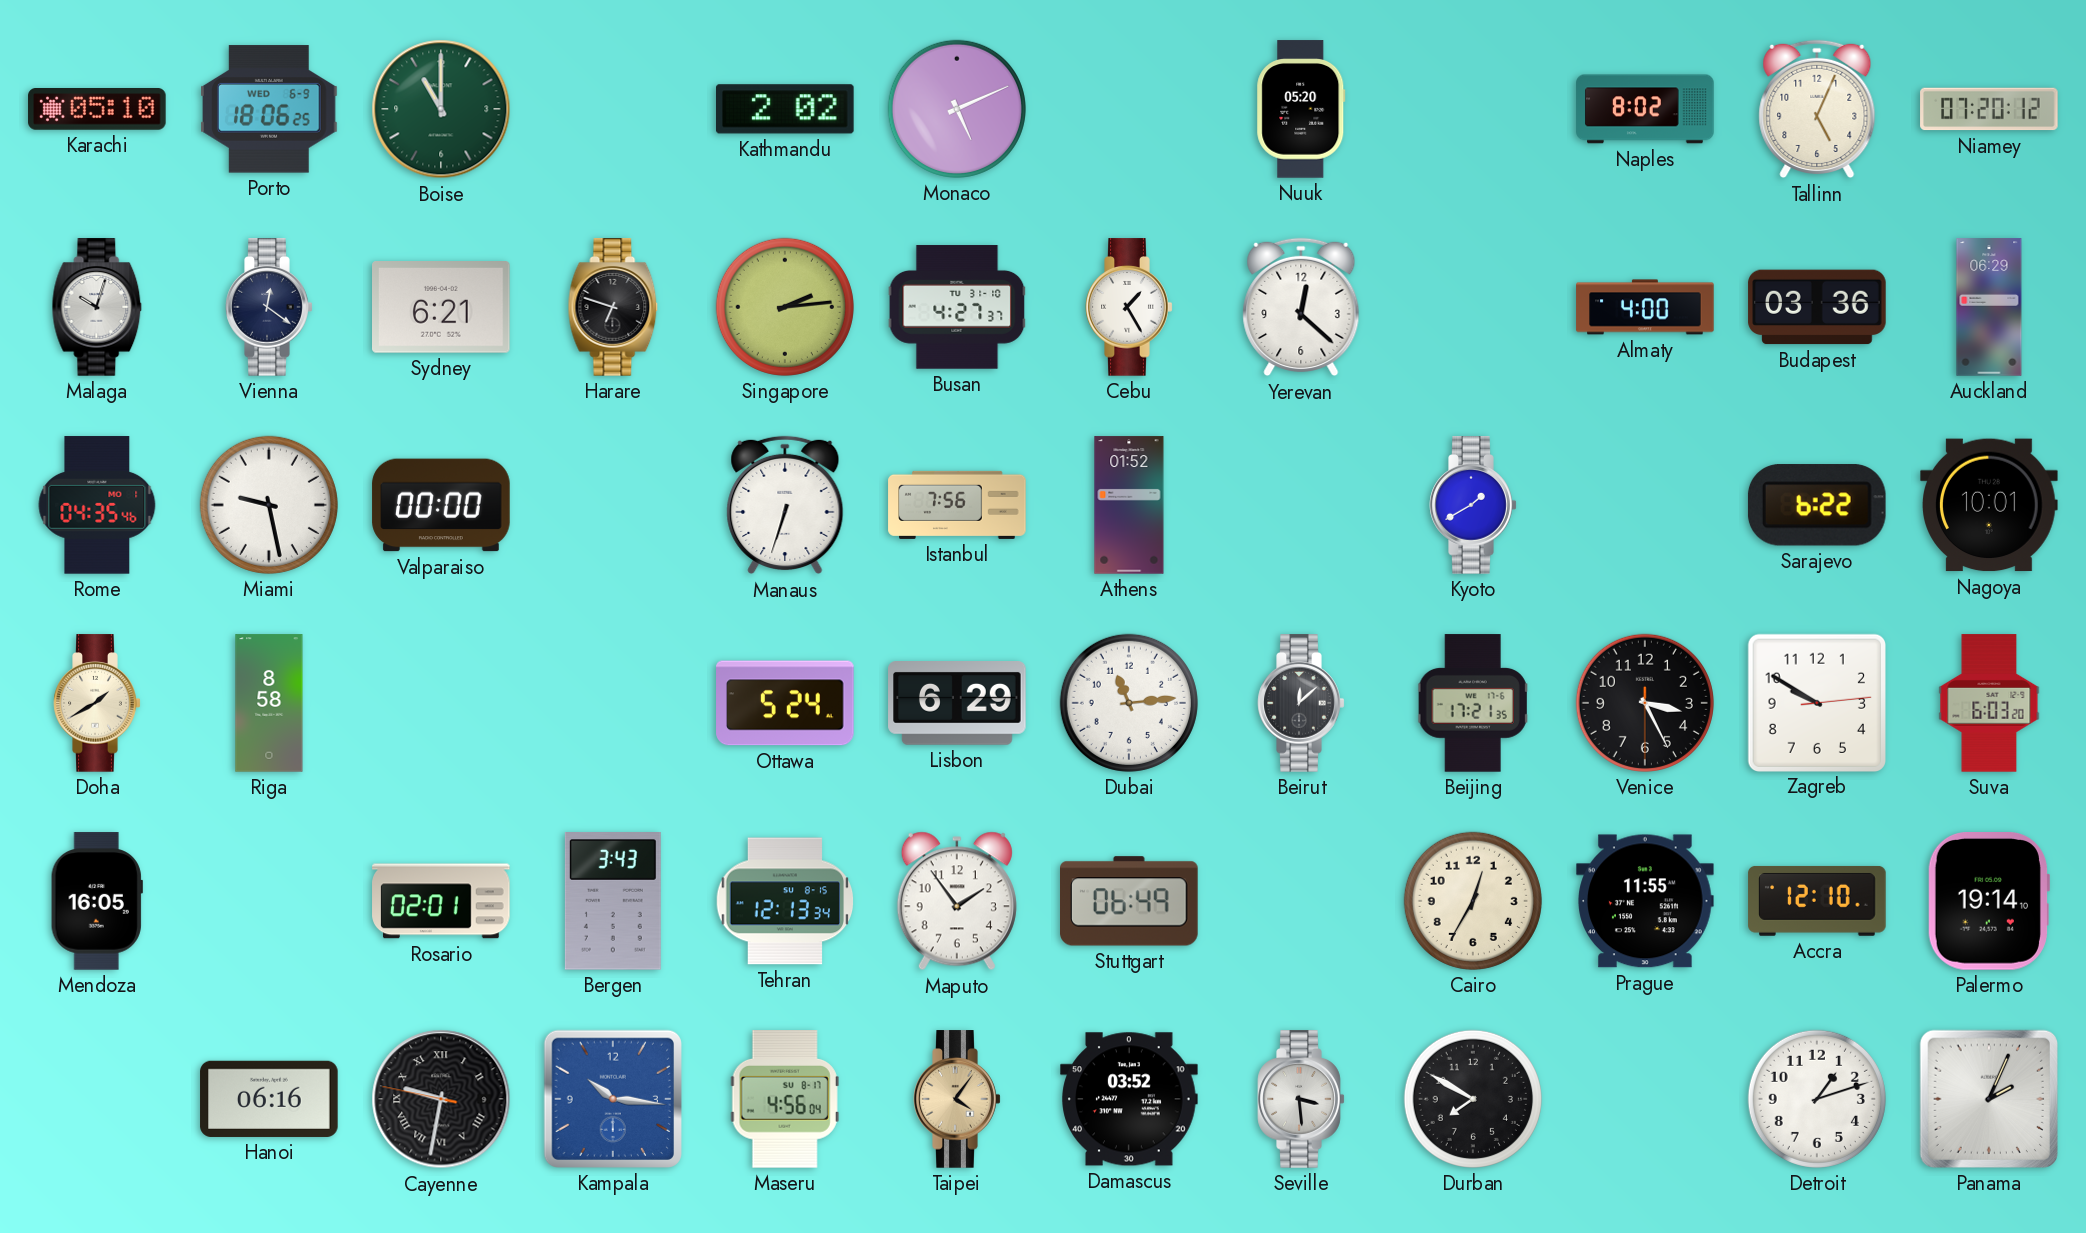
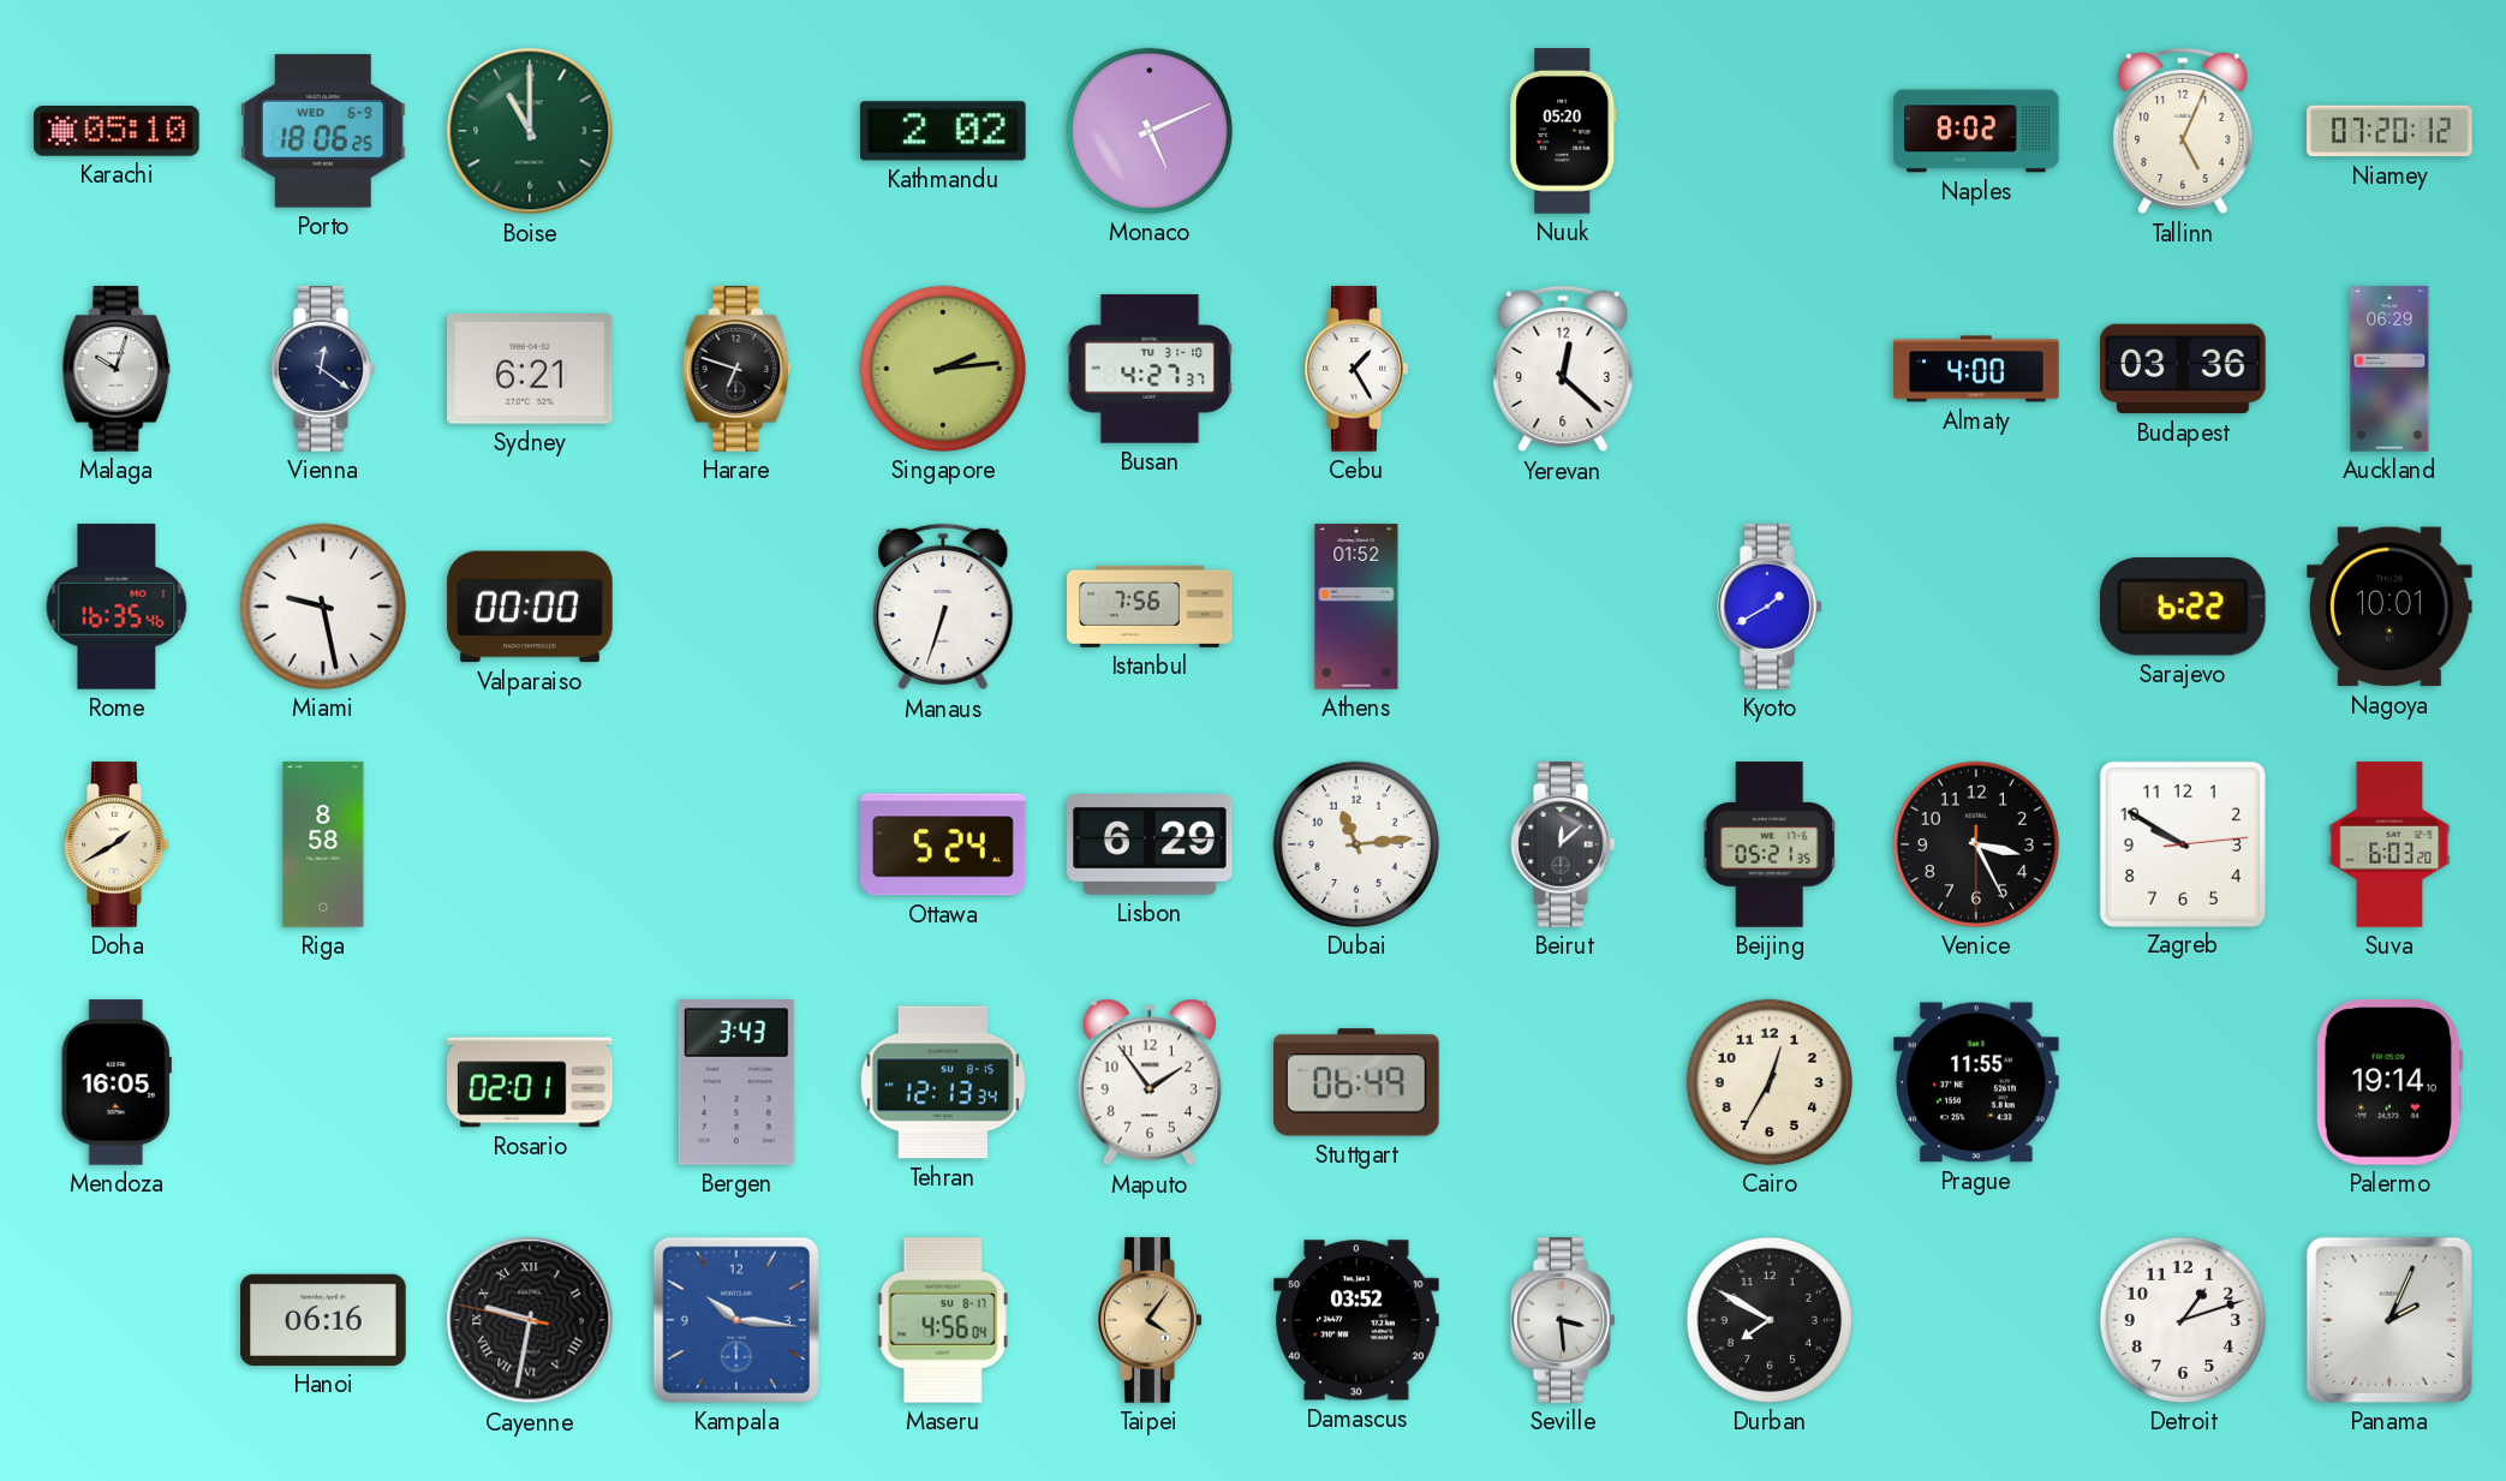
Rome: 04:35 -> 16:35 (117, 607)
Beijing: 17:21 -> 05:21 (1770, 844)
Accra: 12:10 -> none (1817, 901)
